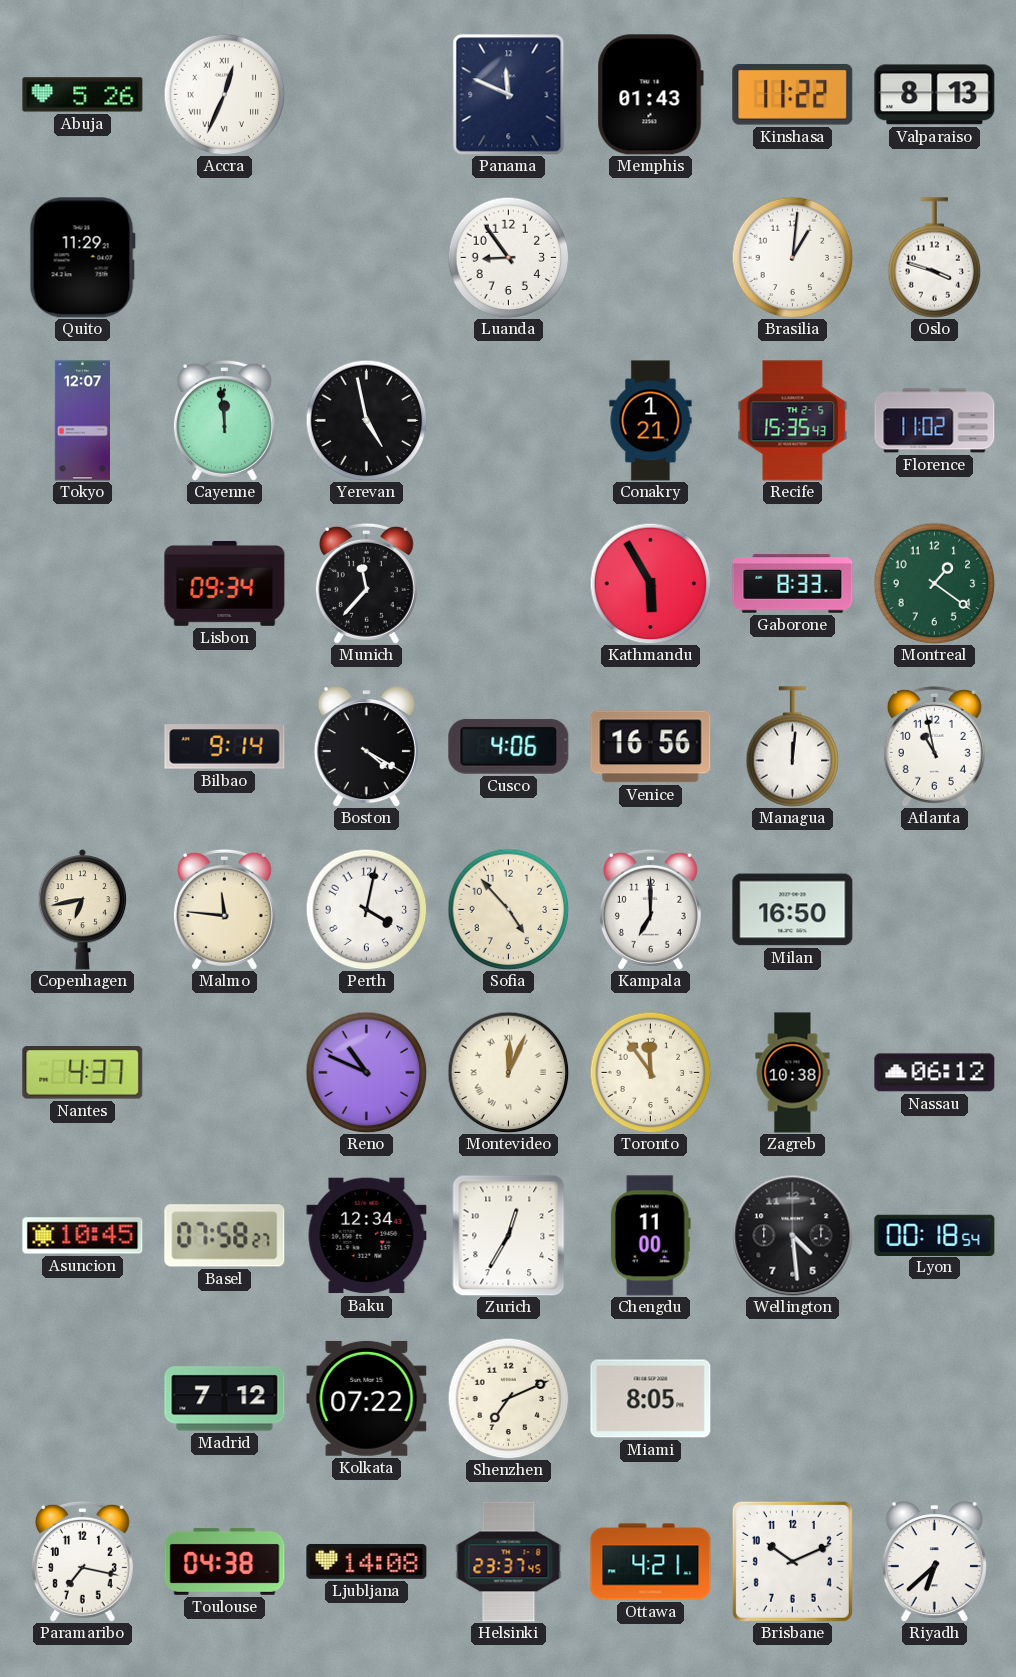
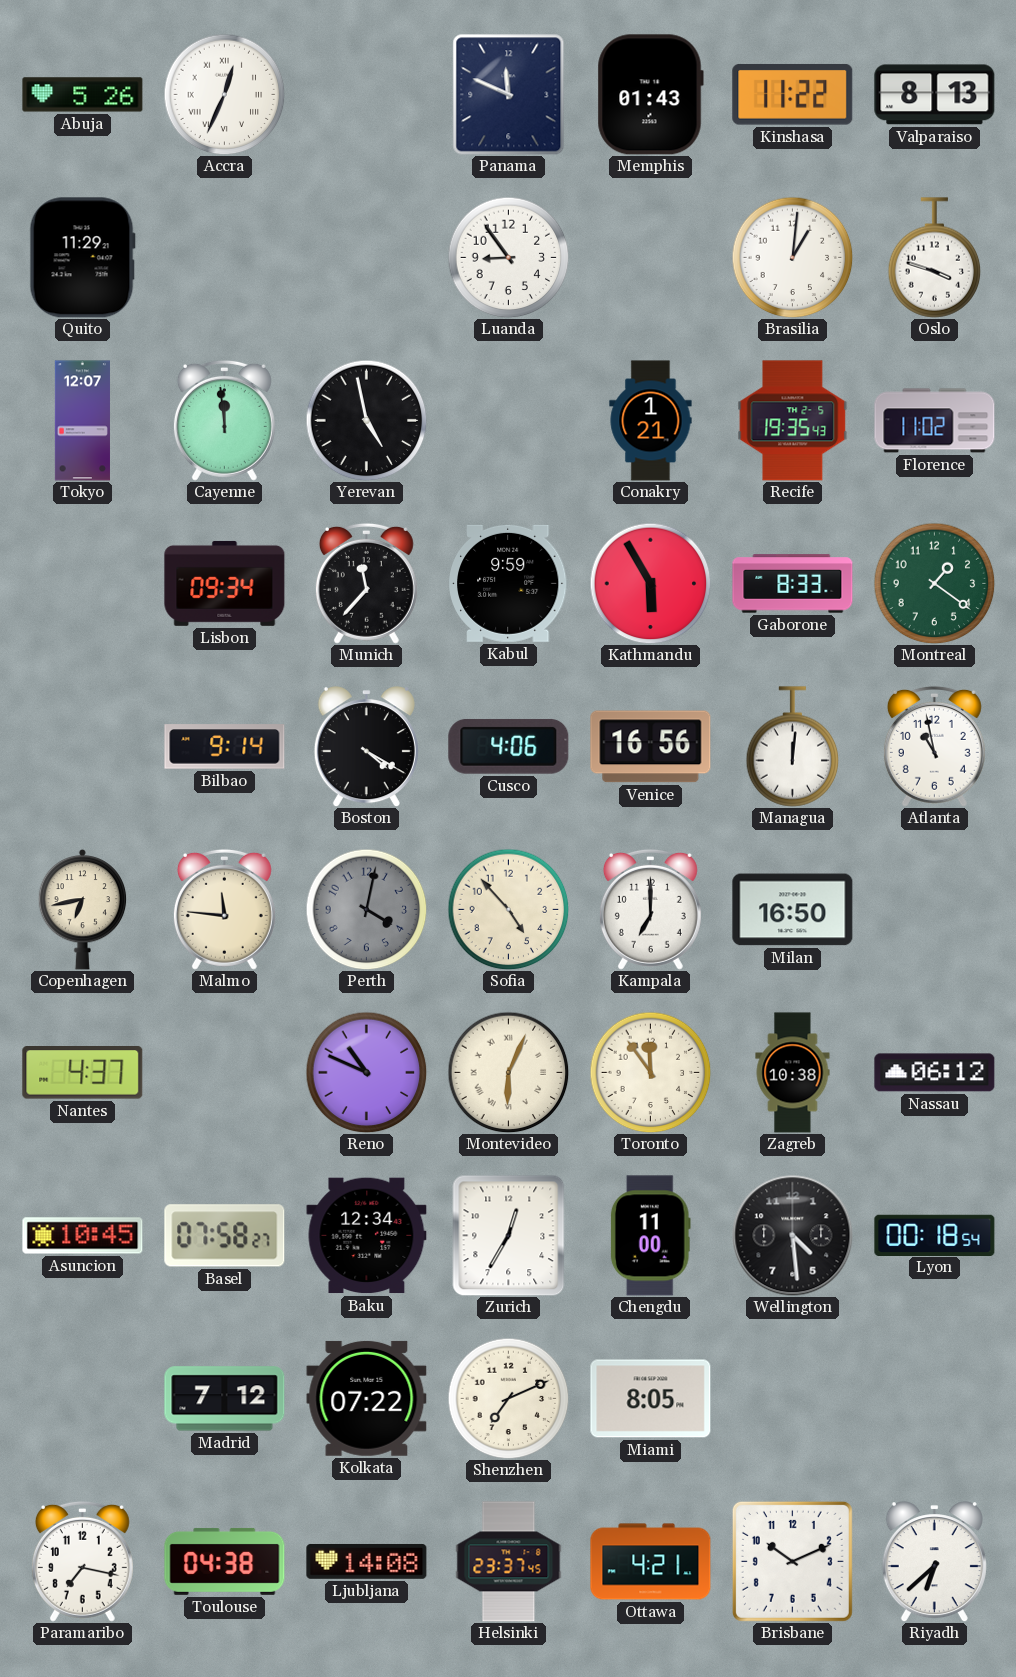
Recife: 15:35 -> 19:35 (793, 421)
Kabul: none -> 9:59 (508, 583)
Perth dial: white -> grey (366, 909)
Montevideo: 12:04 -> 6:04 (508, 1072)
